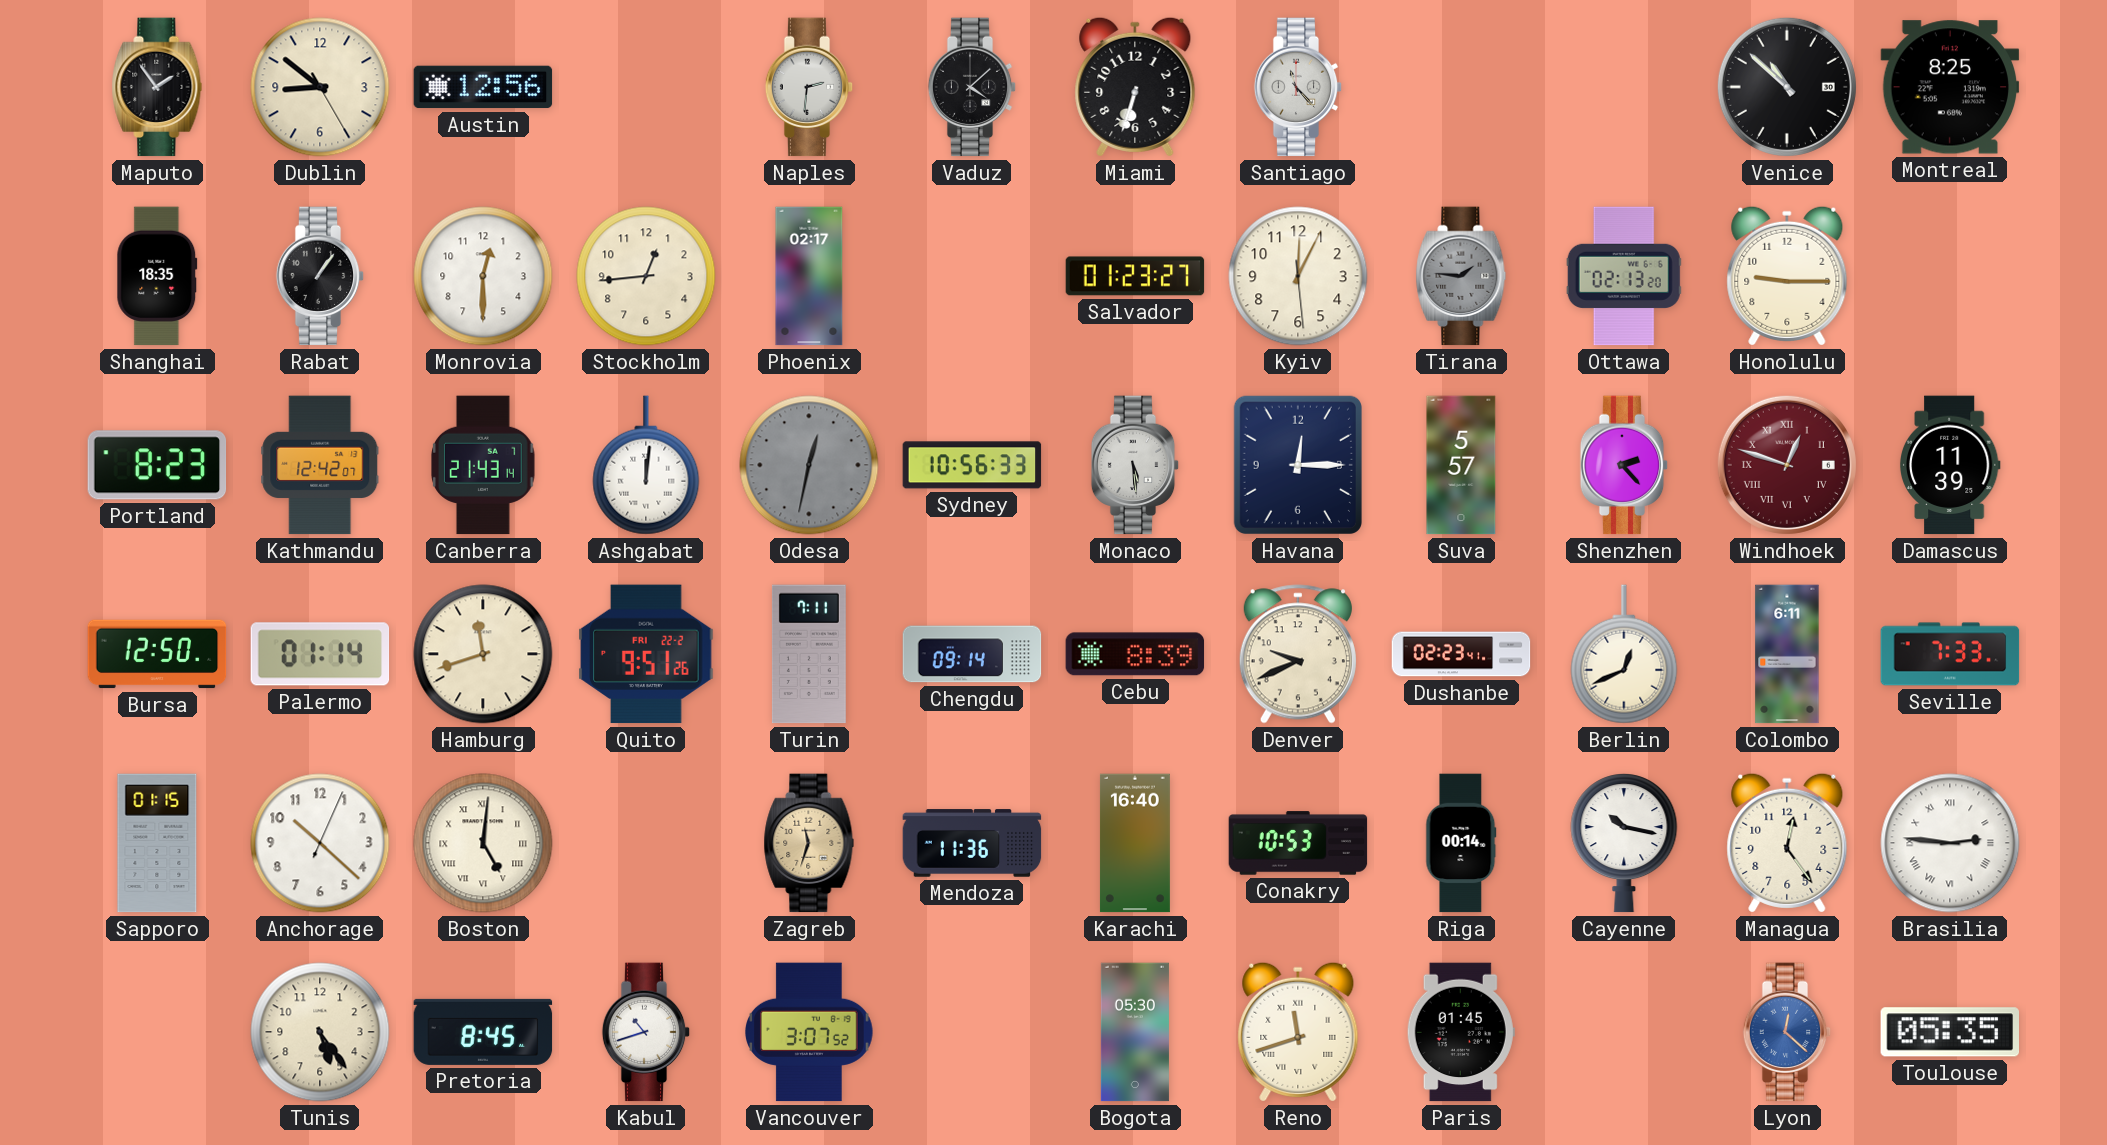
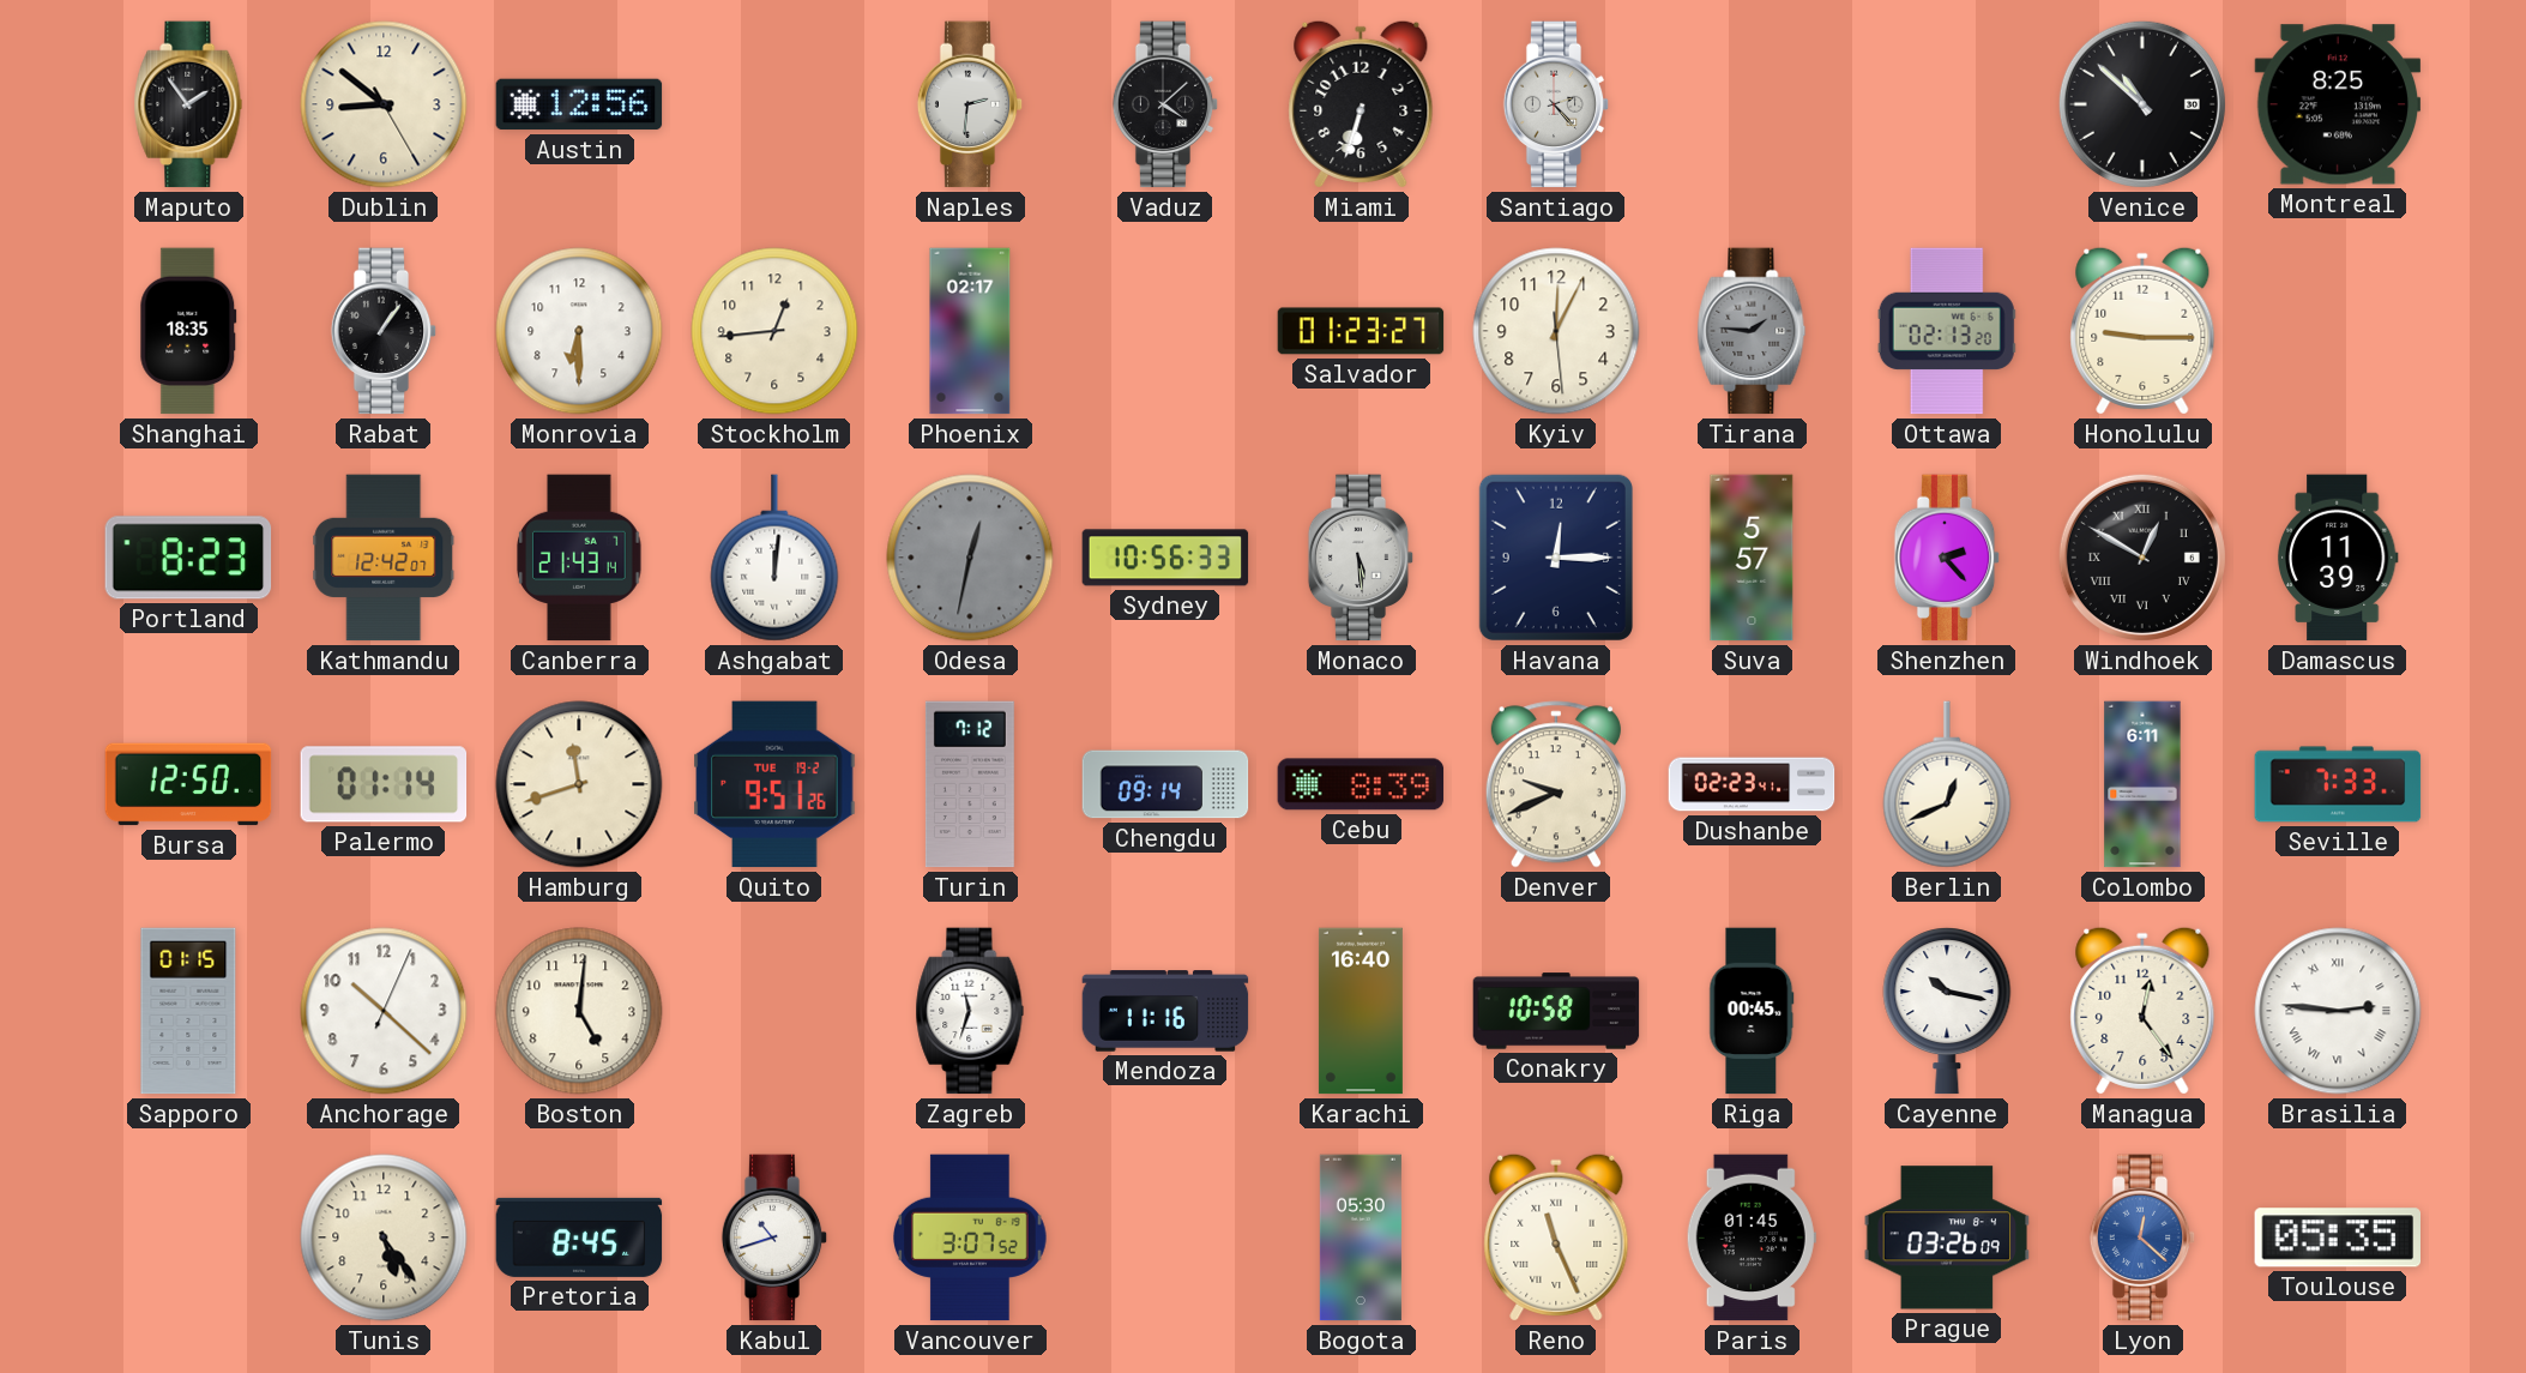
Santiago: 11:23 -> 2:23 (1556, 104)
Monrovia: 12:30 -> 6:30 (579, 331)
Windhoek: 12:48 -> 12:50 (2142, 558)
Windhoek dial: burgundy -> black (2142, 558)
Quito date: FRI 22-2 -> TUE 19-2 (774, 784)
Turin: 7:11 -> 7:12 (970, 784)
Boston numerals: Roman -> Arabic (579, 1011)
Zagreb dial: champagne -> white (970, 1011)
Mendoza: 11:36 -> 11:16 (1165, 1011)
Conakry: 10:53 -> 10:58 (1556, 1011)
Riga: 00:14 -> 00:45 (1752, 1011)
Reno: 11:42 -> 11:26 (1556, 1237)
Prague: none -> 03:26 (1947, 1237)
